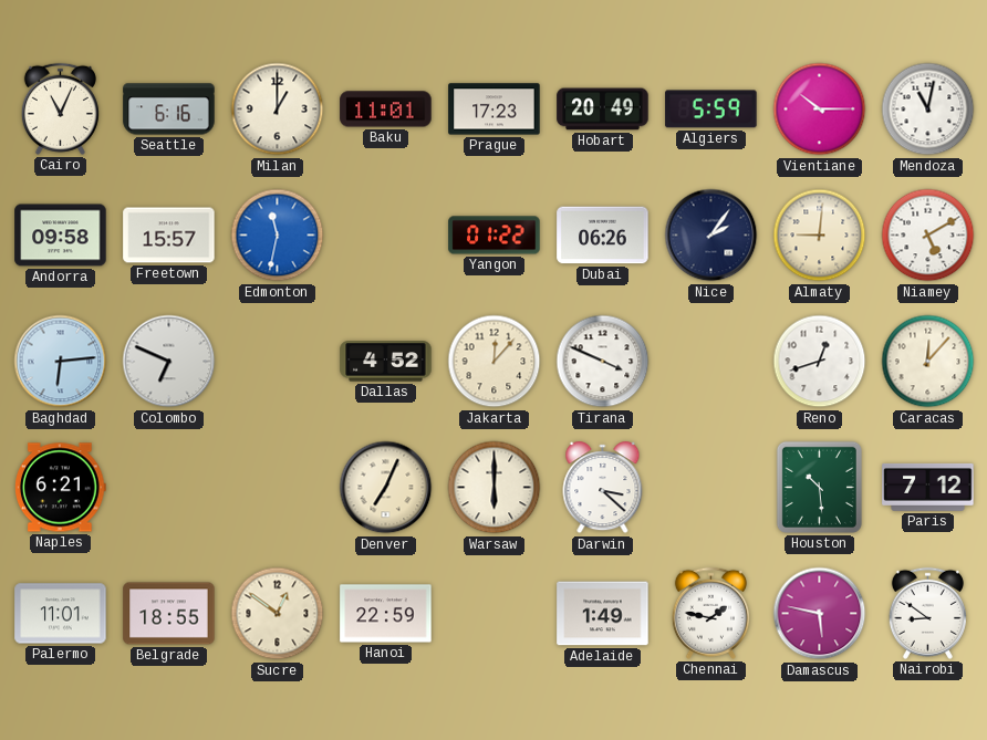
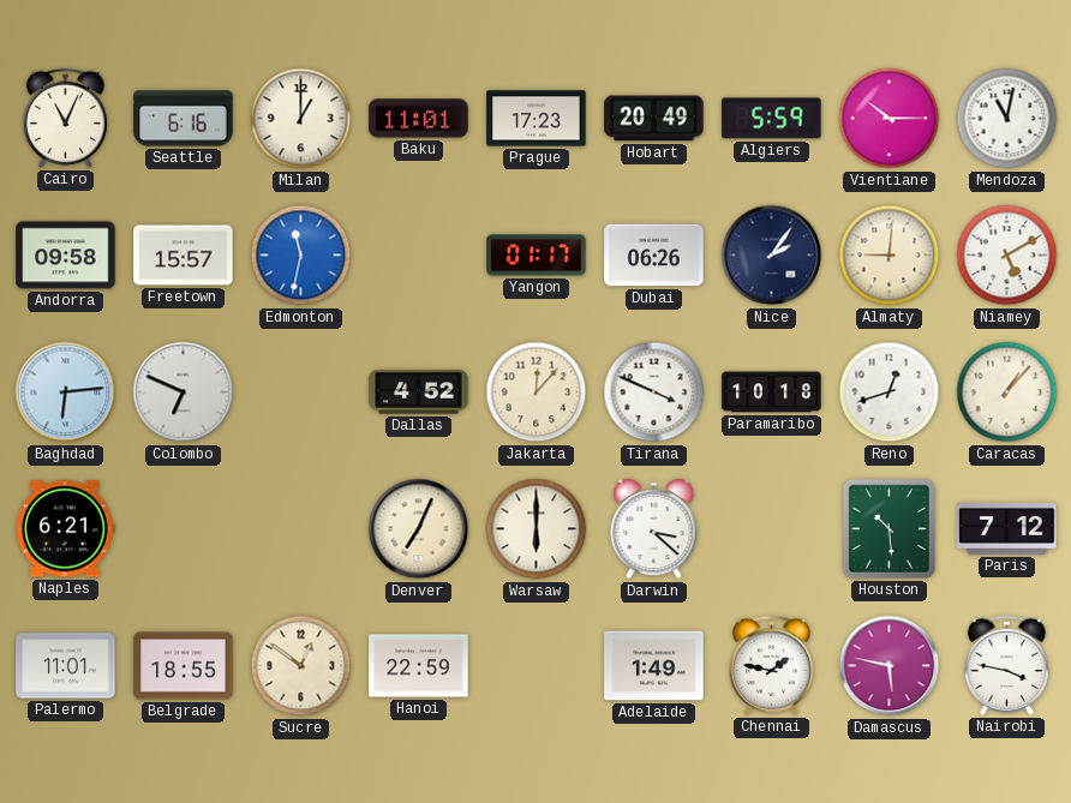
Yangon: 01:22 -> 01:17 (537, 256)
Paramaribo: none -> 10:18 (772, 392)
Caracas: 12:07 -> 1:07 (1007, 392)
Nairobi: 8:51 -> 3:47 (1006, 665)
